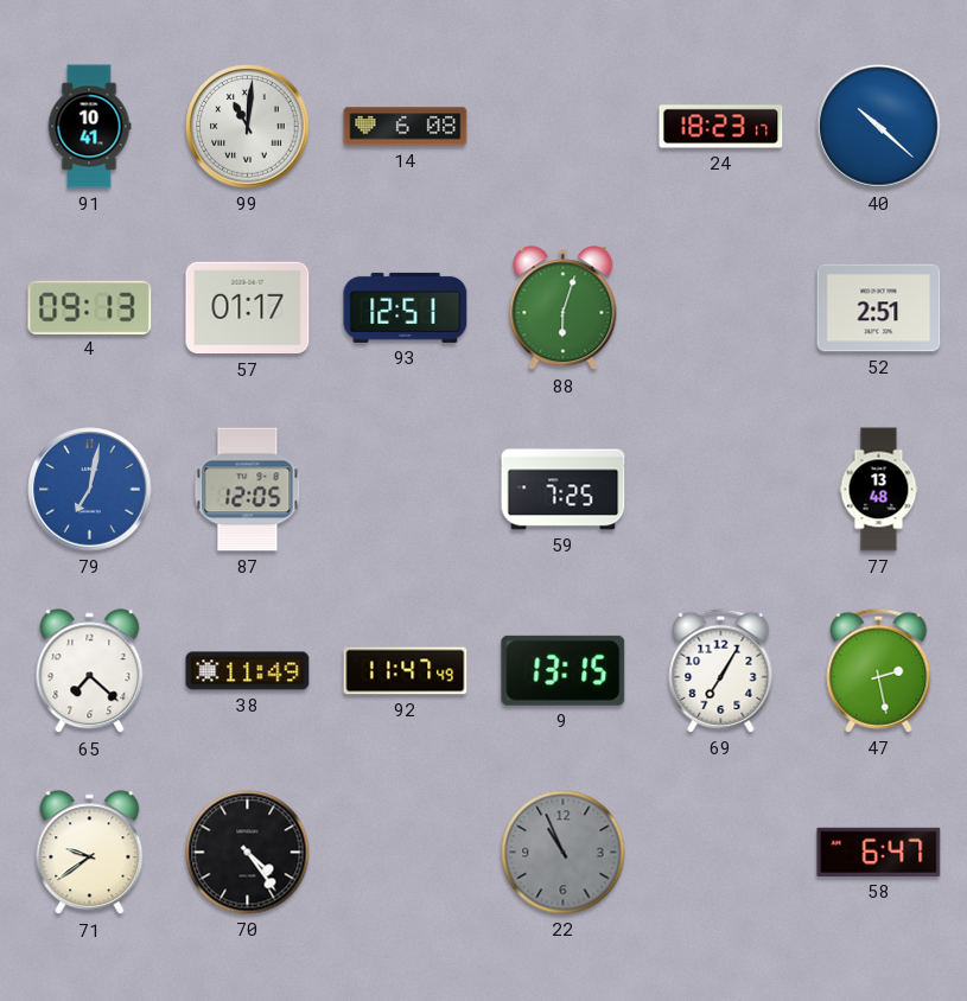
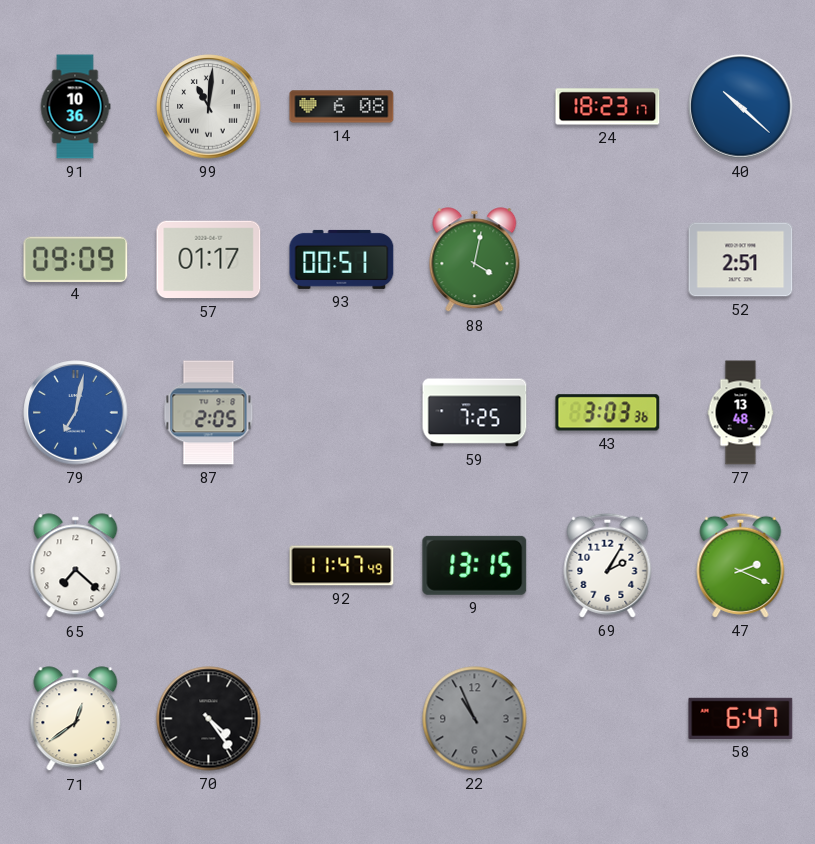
91: 10:41 -> 10:36 (75, 107)
4: 09:13 -> 09:09 (76, 259)
93: 12:51 -> 00:51 (342, 259)
88: 6:03 -> 4:02 (475, 260)
87: 12:05 -> 2:05 (209, 413)
43: none -> 3:03 (608, 413)
38: 11:49 -> none (248, 671)
69: 7:05 -> 2:05 (608, 565)
47: 2:28 -> 2:19 (741, 565)
71: 9:39 -> 12:39 (76, 719)
